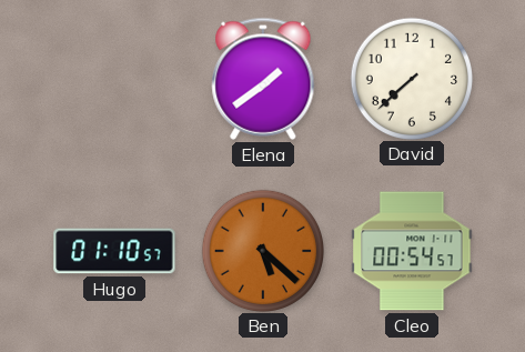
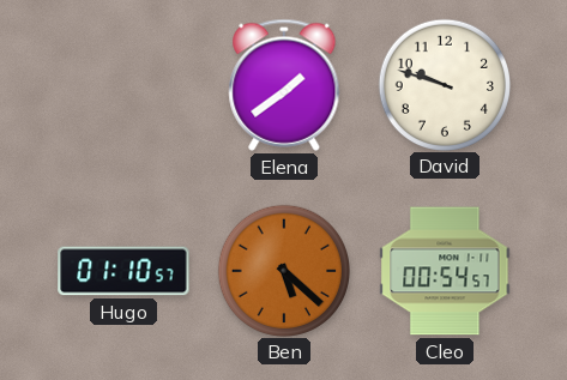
David: 7:38 -> 9:48 (444, 84)
